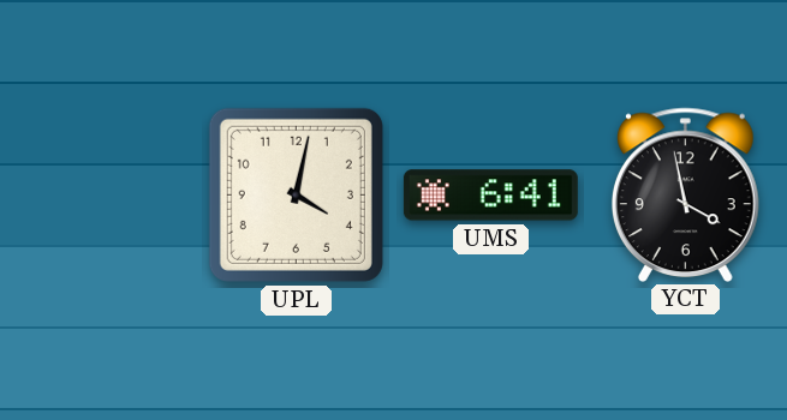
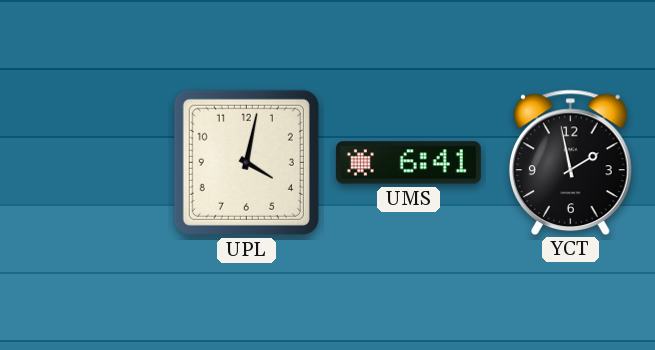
YCT: 3:58 -> 1:58 (571, 162)
